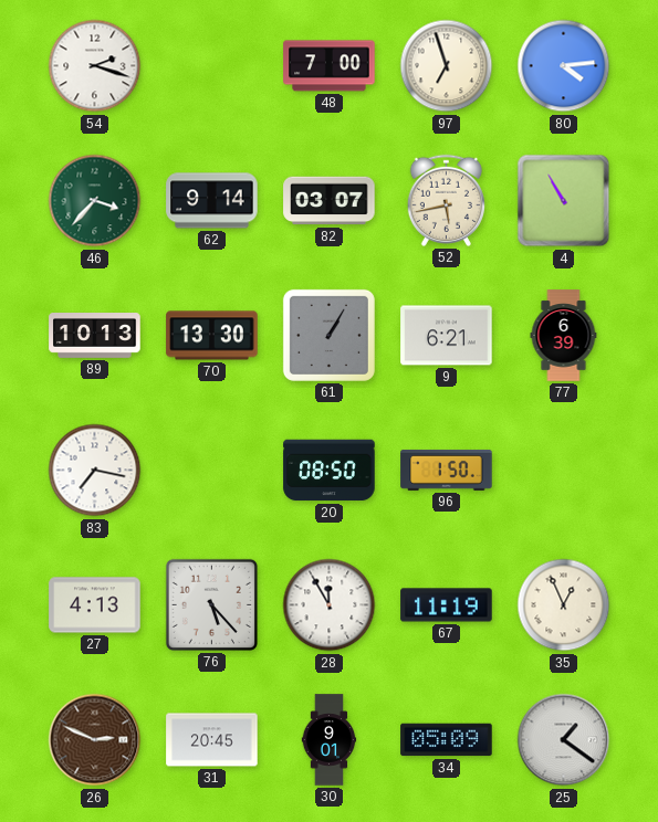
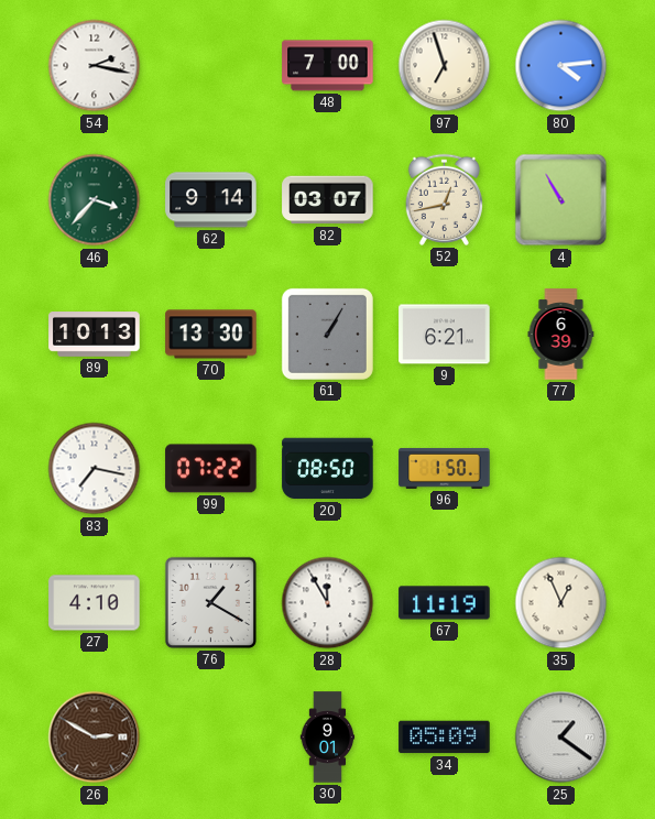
54: 2:18 -> 2:17 (95, 66)
52: 5:43 -> 12:43 (444, 199)
99: none -> 07:22 (211, 469)
27: 4:13 -> 4:10 (95, 603)
76: 5:23 -> 1:20 (210, 602)
26: 2:49 -> 2:50 (95, 738)
31: 20:45 -> none (212, 740)
